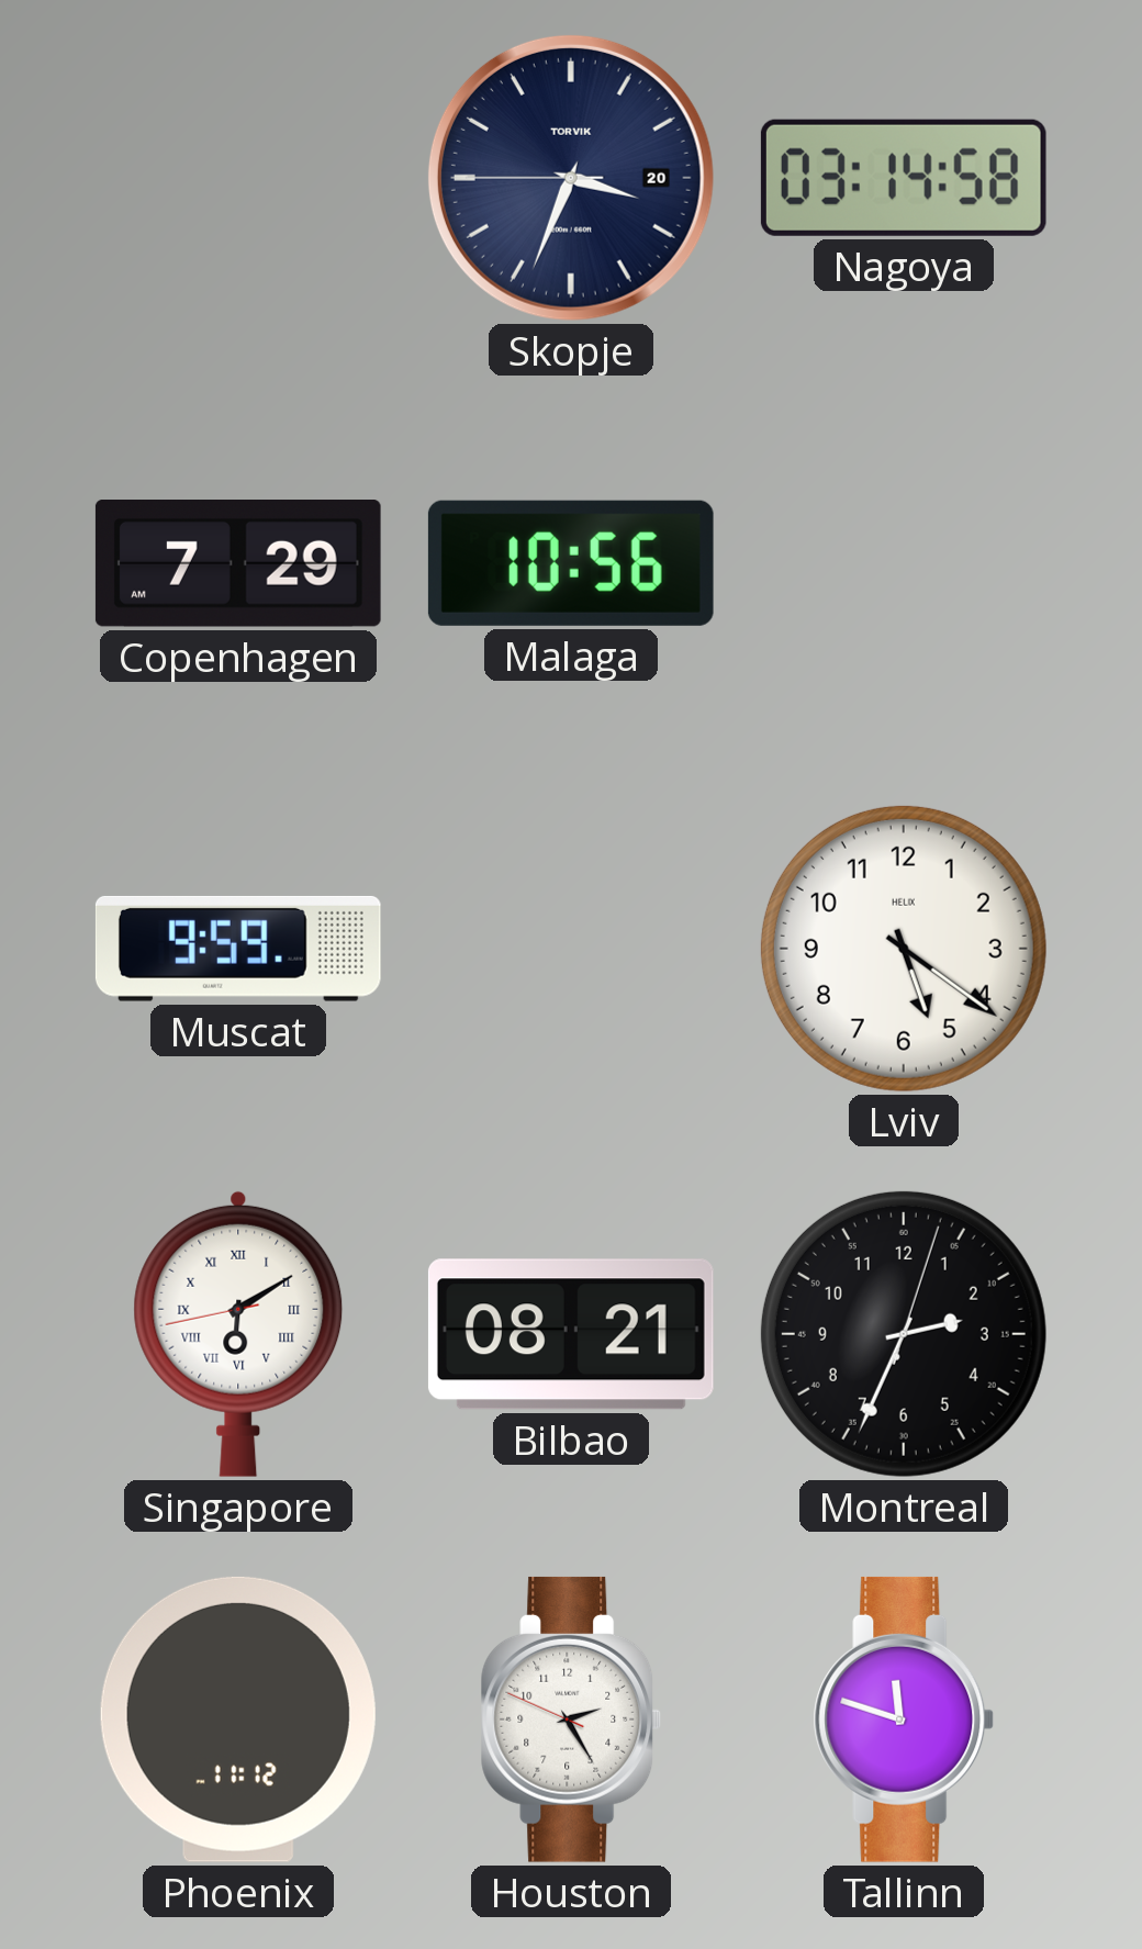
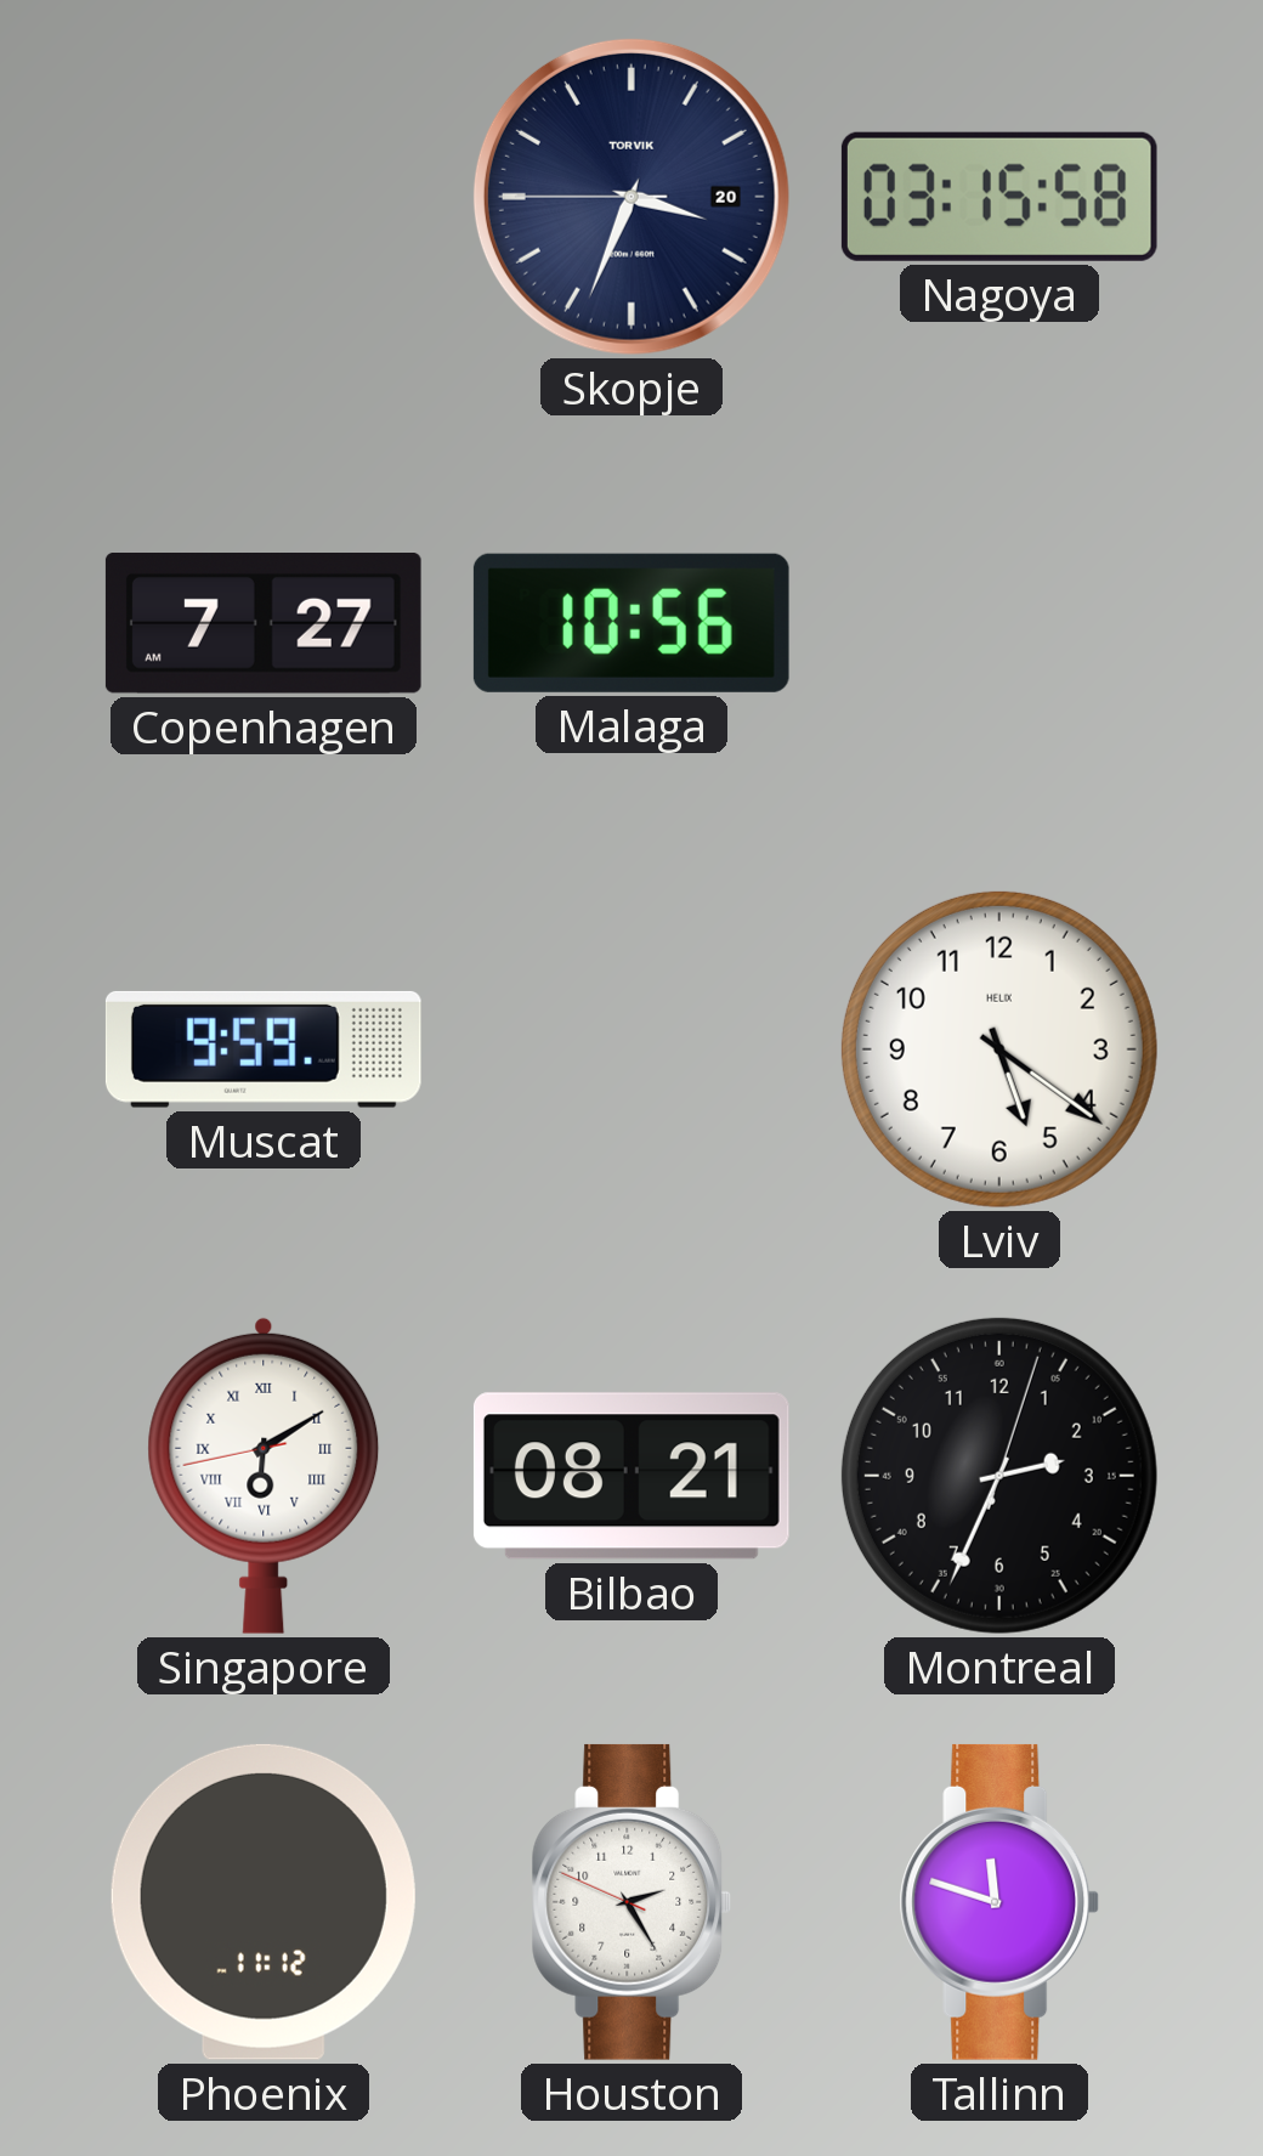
Nagoya: 03:14 -> 03:15 (999, 197)
Copenhagen: 7:29 -> 7:27 (264, 624)
